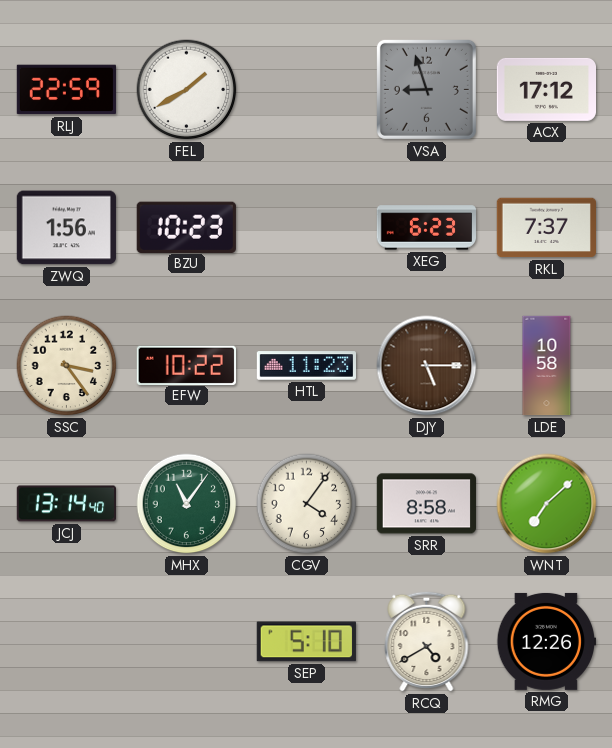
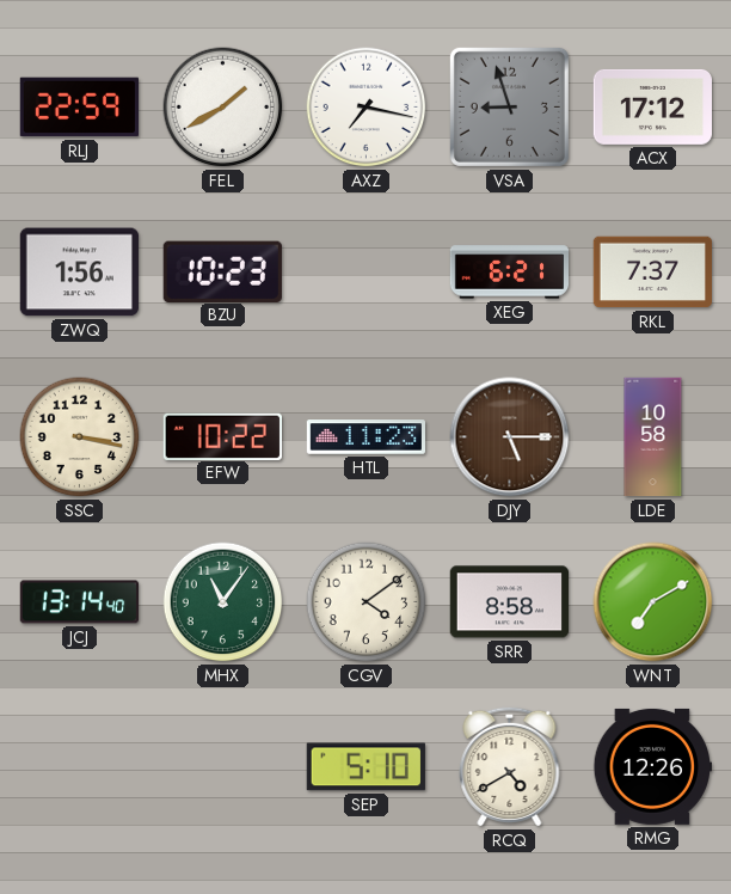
AXZ: none -> 7:17 (367, 108)
XEG: 6:23 -> 6:21 (510, 273)
SSC: 3:24 -> 3:17 (80, 437)
CGV: 4:06 -> 4:09 (367, 602)
WNT: 7:08 -> 7:10 (653, 602)
